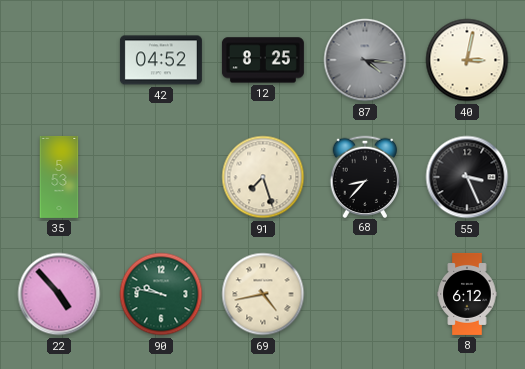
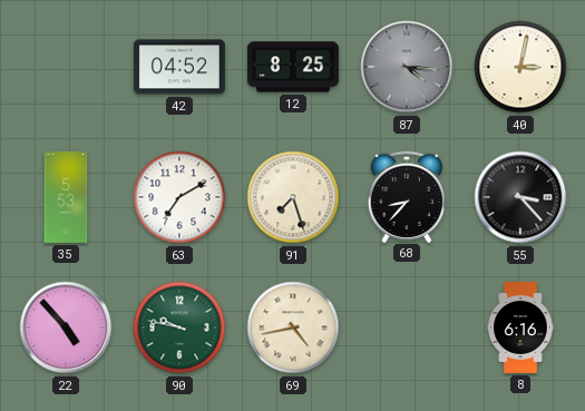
63: none -> 7:10 (179, 197)
55: 3:26 -> 3:23 (520, 197)
8: 6:12 -> 6:16 (520, 327)
